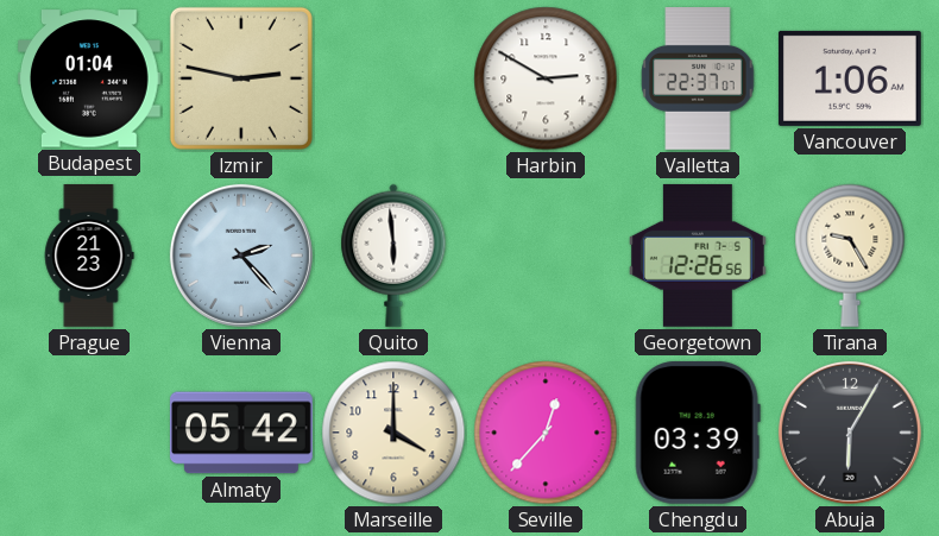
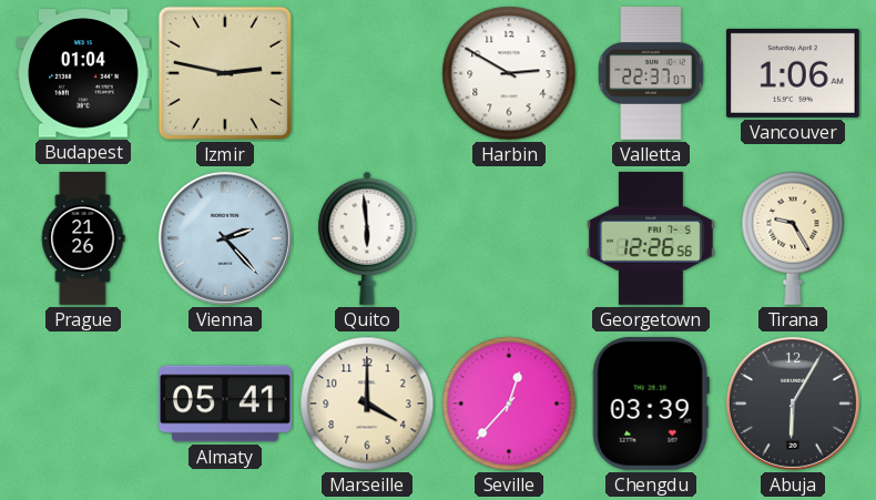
Prague: 21:23 -> 21:26 (83, 238)
Almaty: 05:42 -> 05:41 (226, 404)
